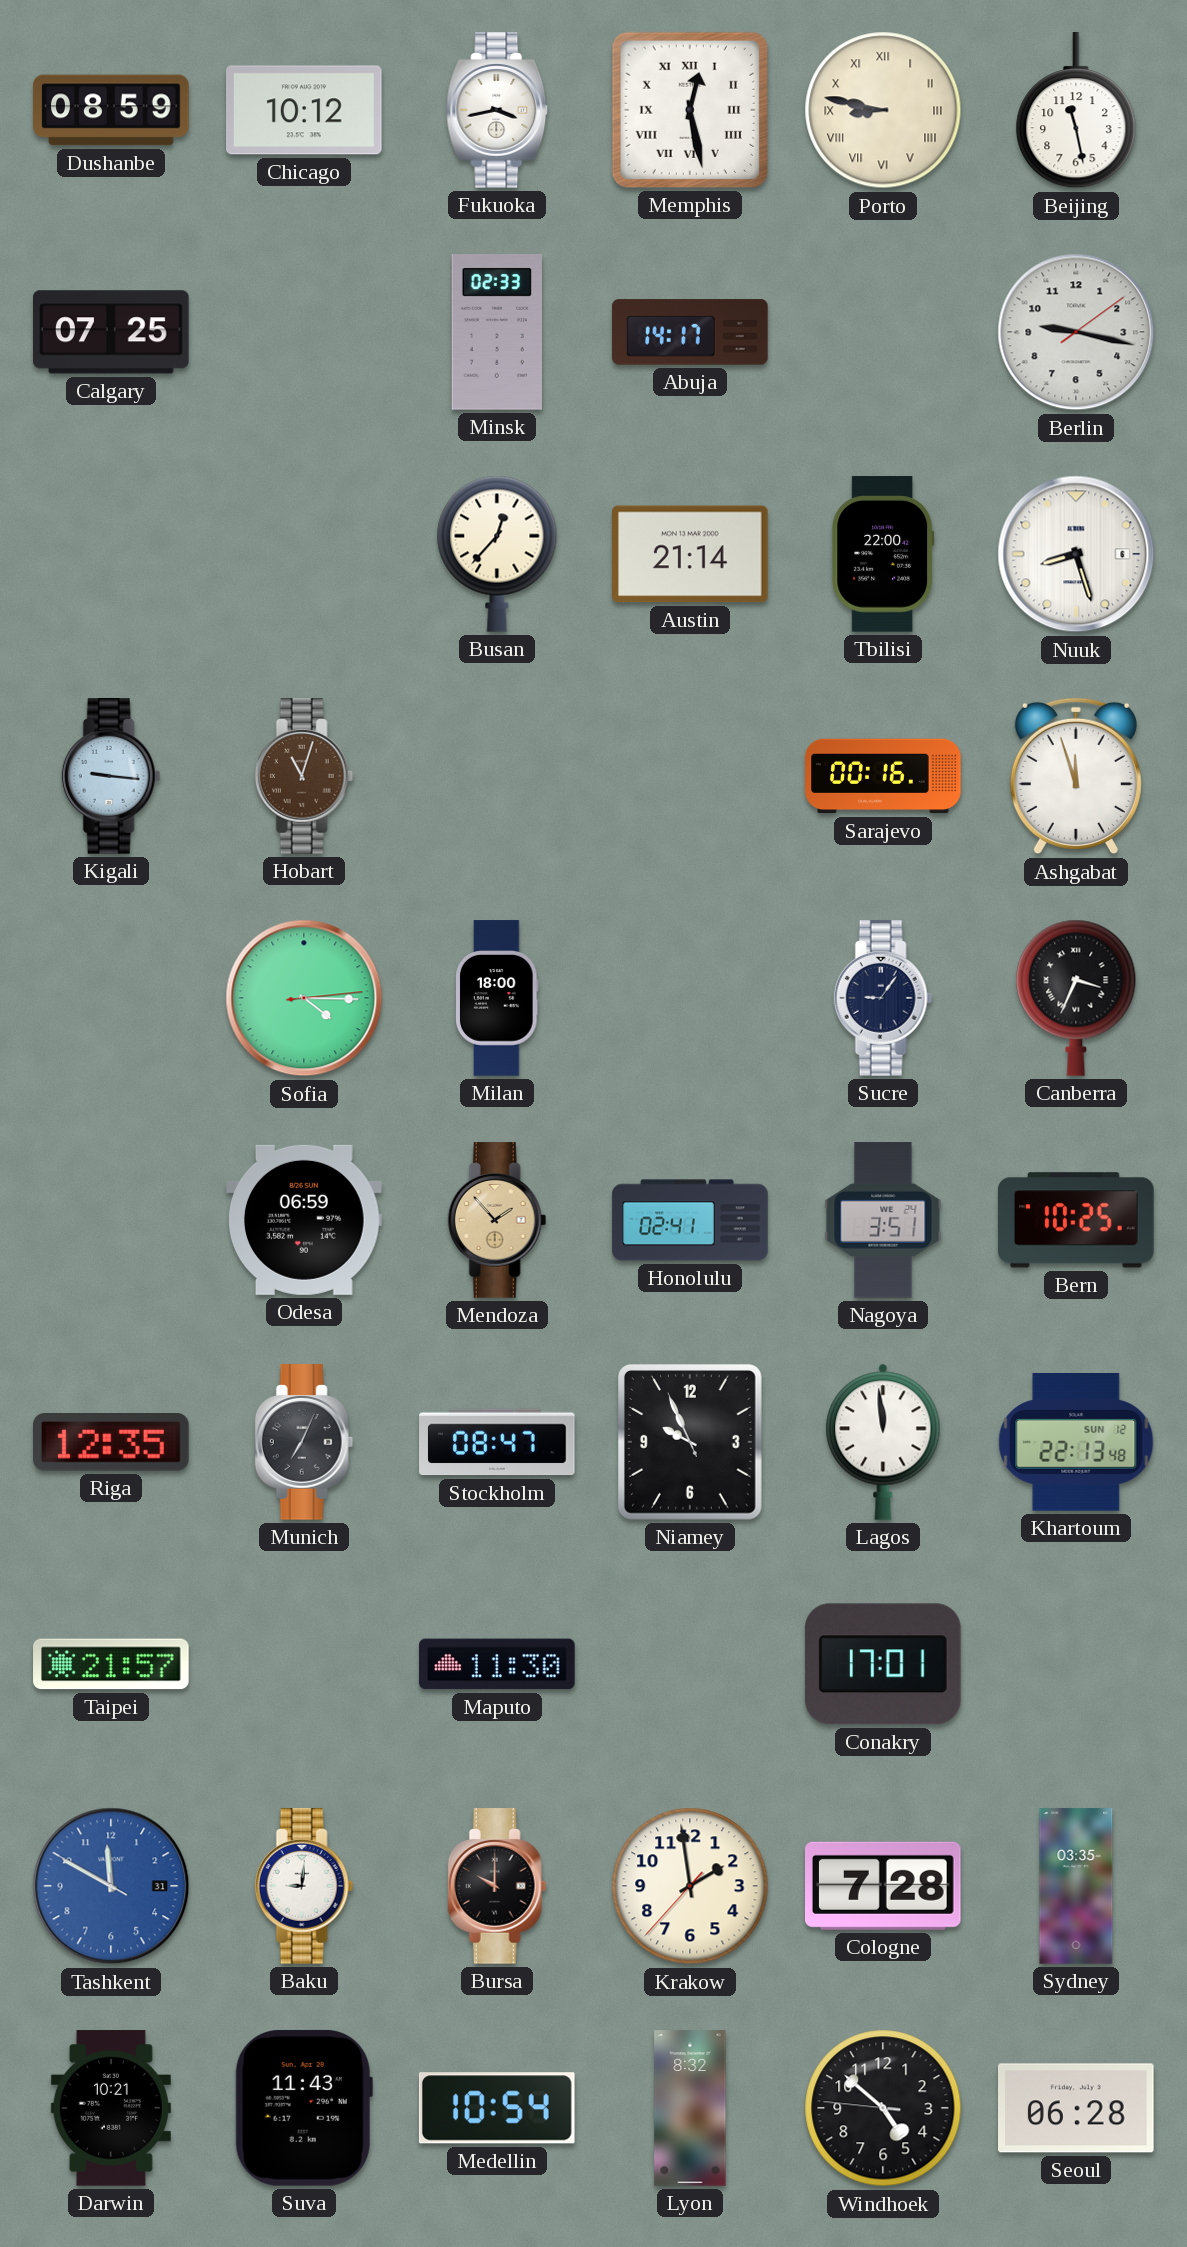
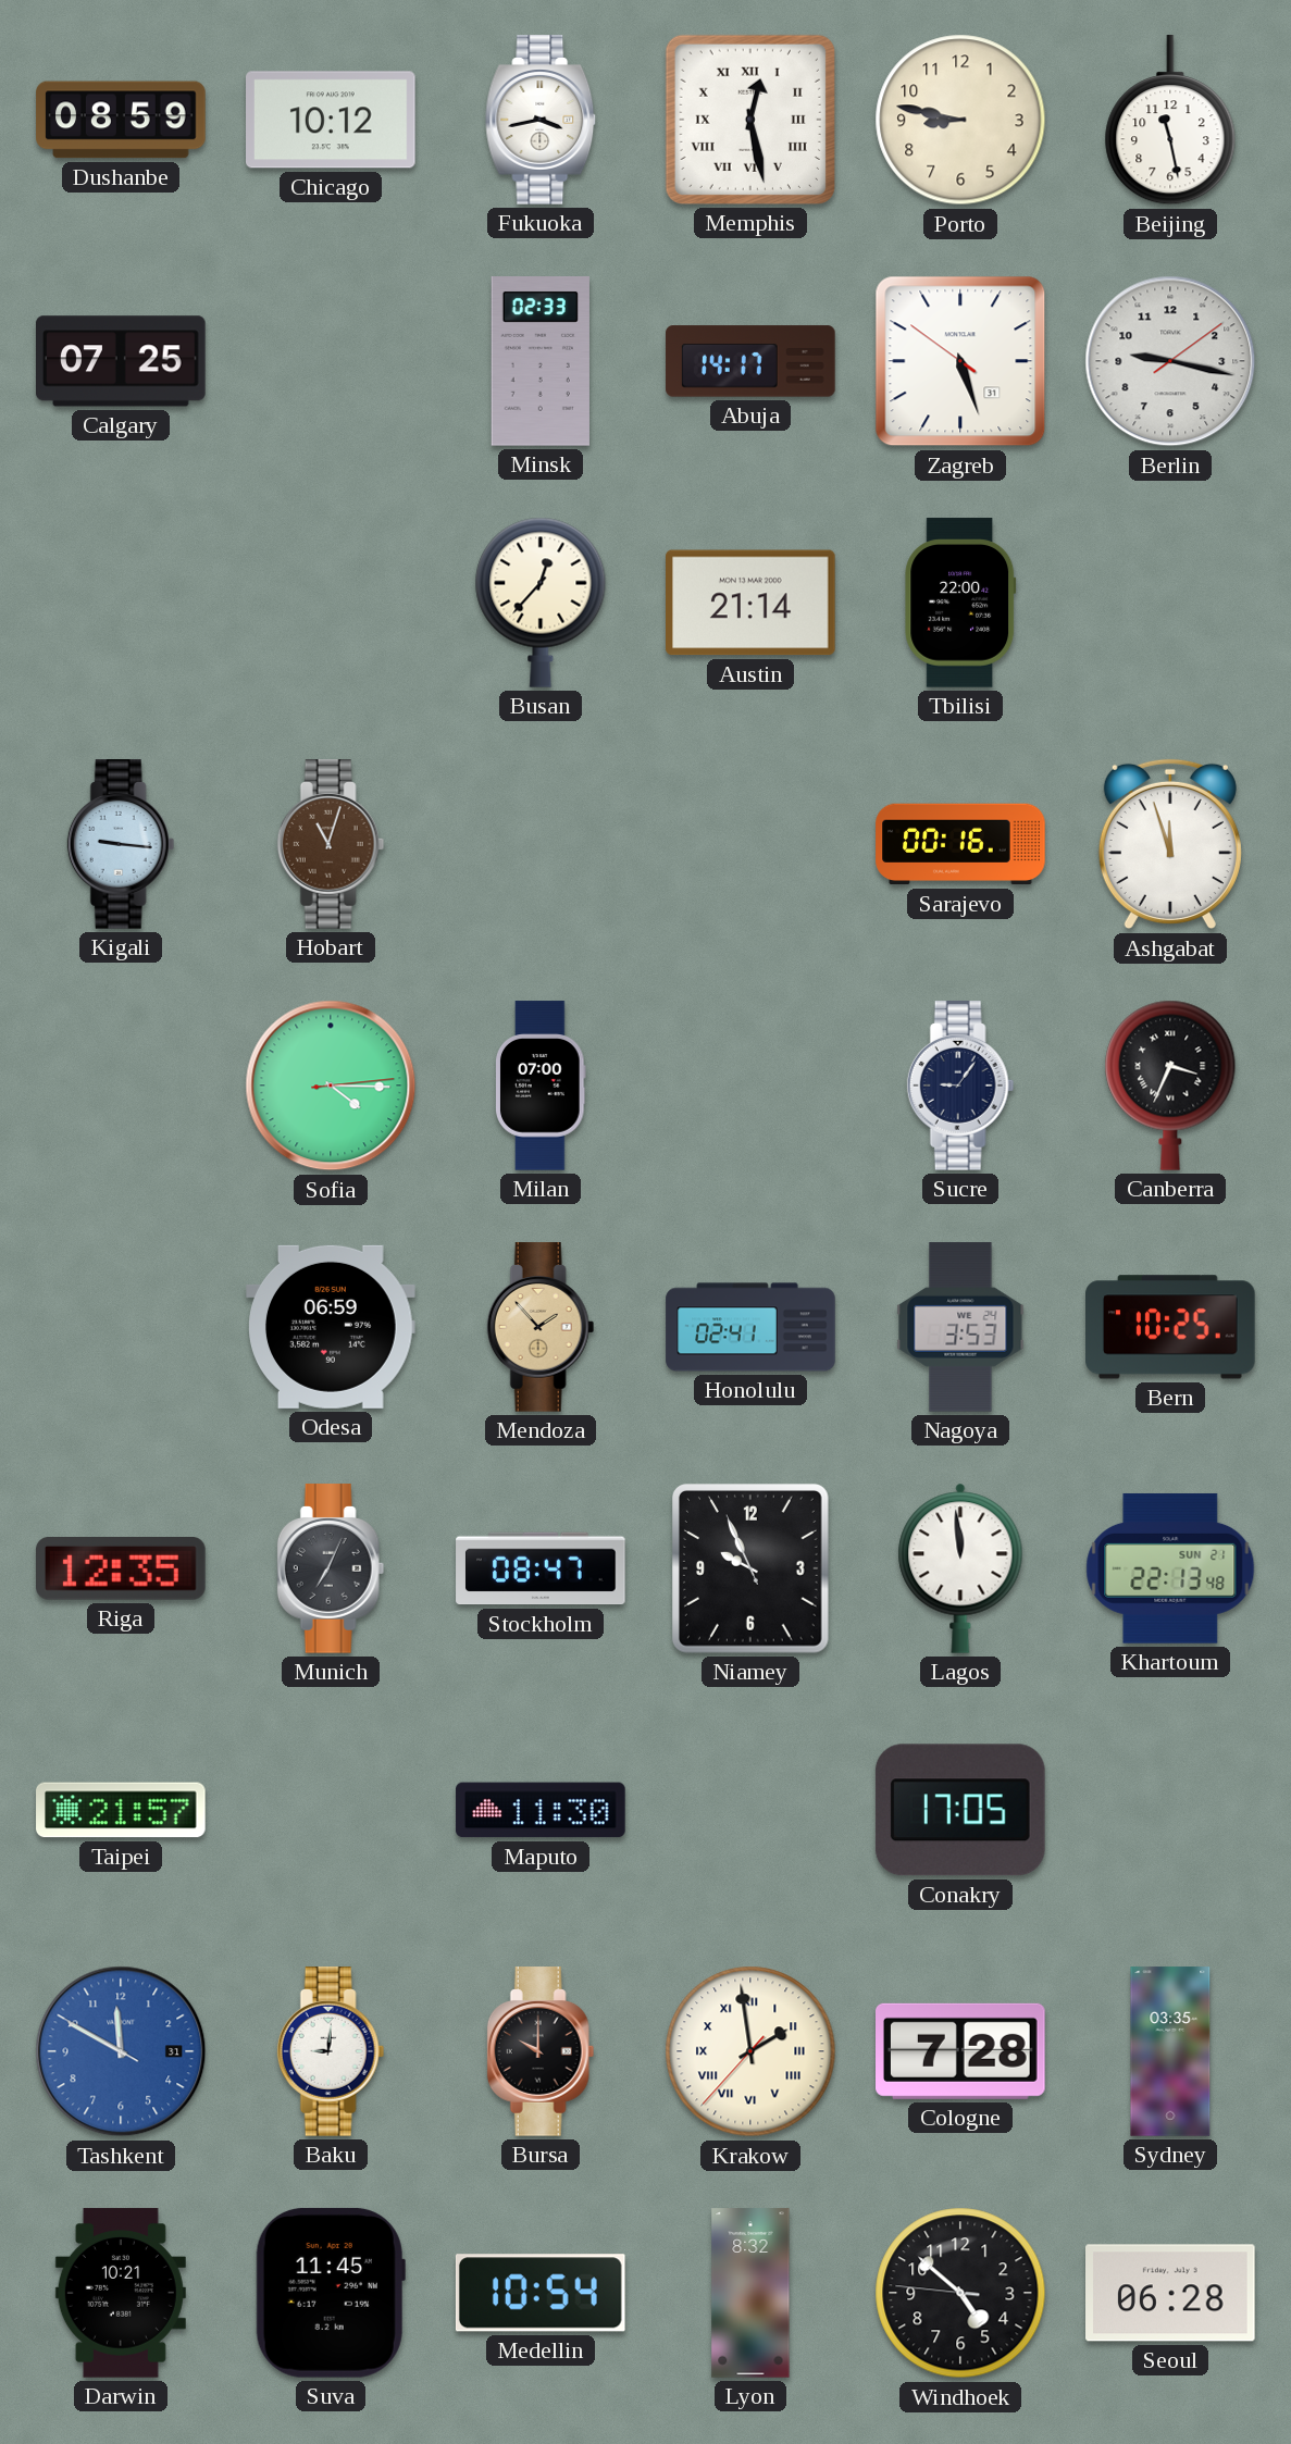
Porto numerals: Roman -> Arabic (960, 120)
Zagreb: none -> 5:26 (960, 361)
Nuuk: 8:27 -> none (1076, 554)
Milan: 18:00 -> 07:00 (542, 1085)
Nagoya: 3:51 -> 3:53 (960, 1327)
Khartoum date: SUN 12 -> SUN 21 (1170, 1568)
Conakry: 17:01 -> 17:05 (960, 1810)
Krakow numerals: Arabic -> Roman (750, 2051)
Suva: 11:43 -> 11:45 (331, 2293)
